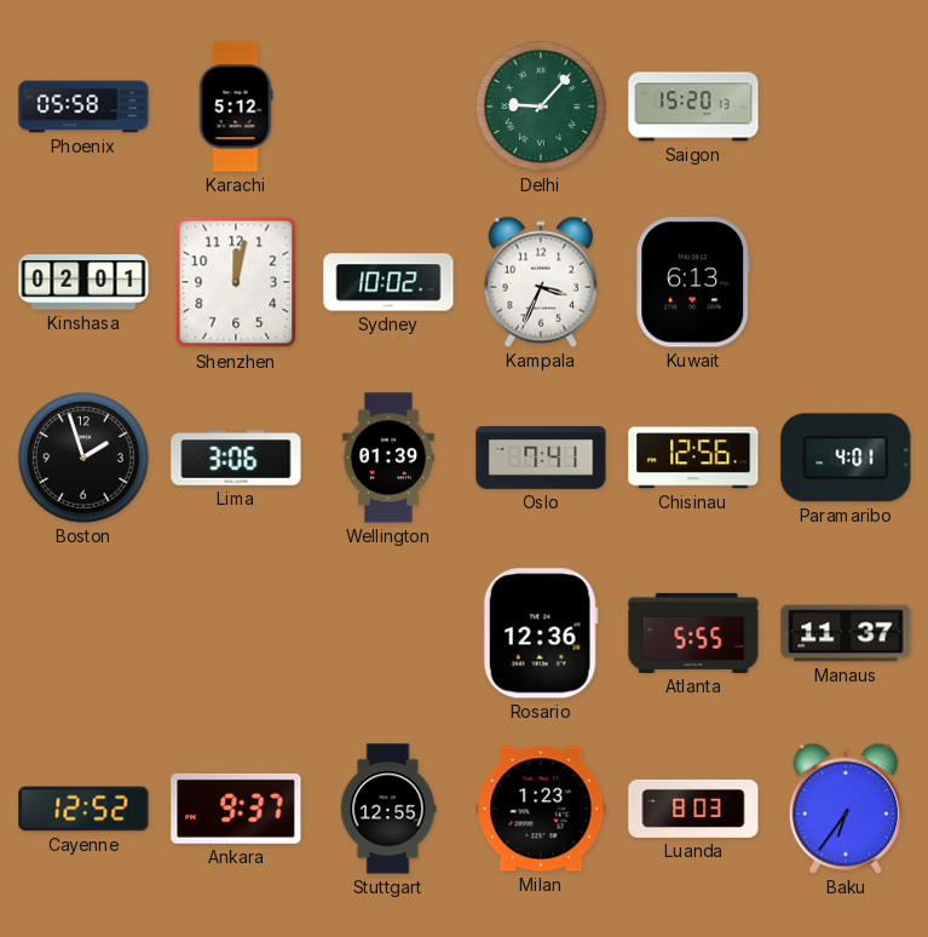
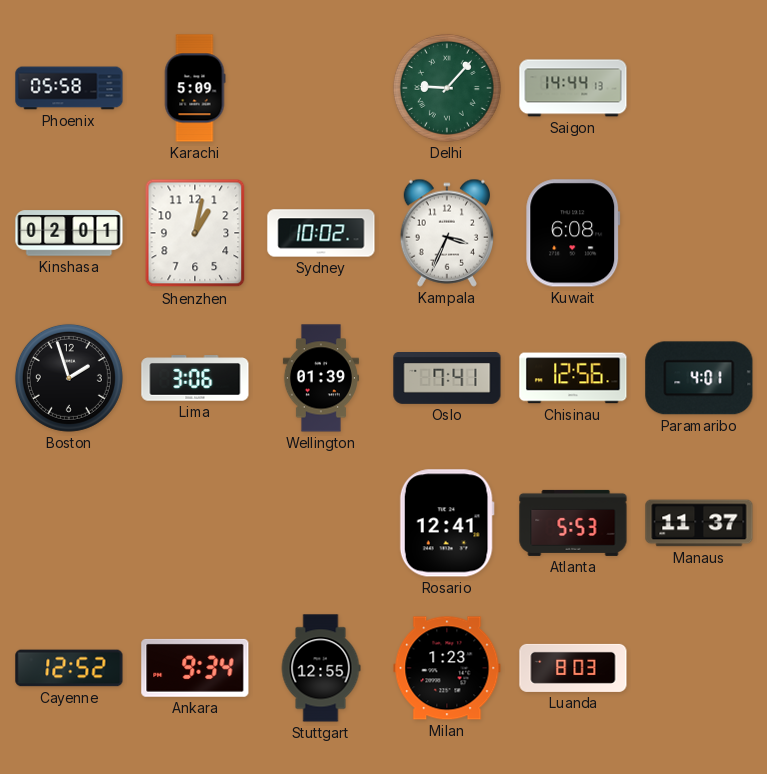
Karachi: 5:12 -> 5:09 (195, 88)
Saigon: 15:20 -> 14:44 (573, 88)
Shenzhen: 12:02 -> 1:02 (195, 233)
Kuwait: 6:13 -> 6:08 (573, 233)
Rosario: 12:36 -> 12:41 (447, 523)
Atlanta: 5:55 -> 5:53 (573, 523)
Ankara: 9:37 -> 9:34 (195, 668)
Baku: 6:36 -> none (845, 809)
